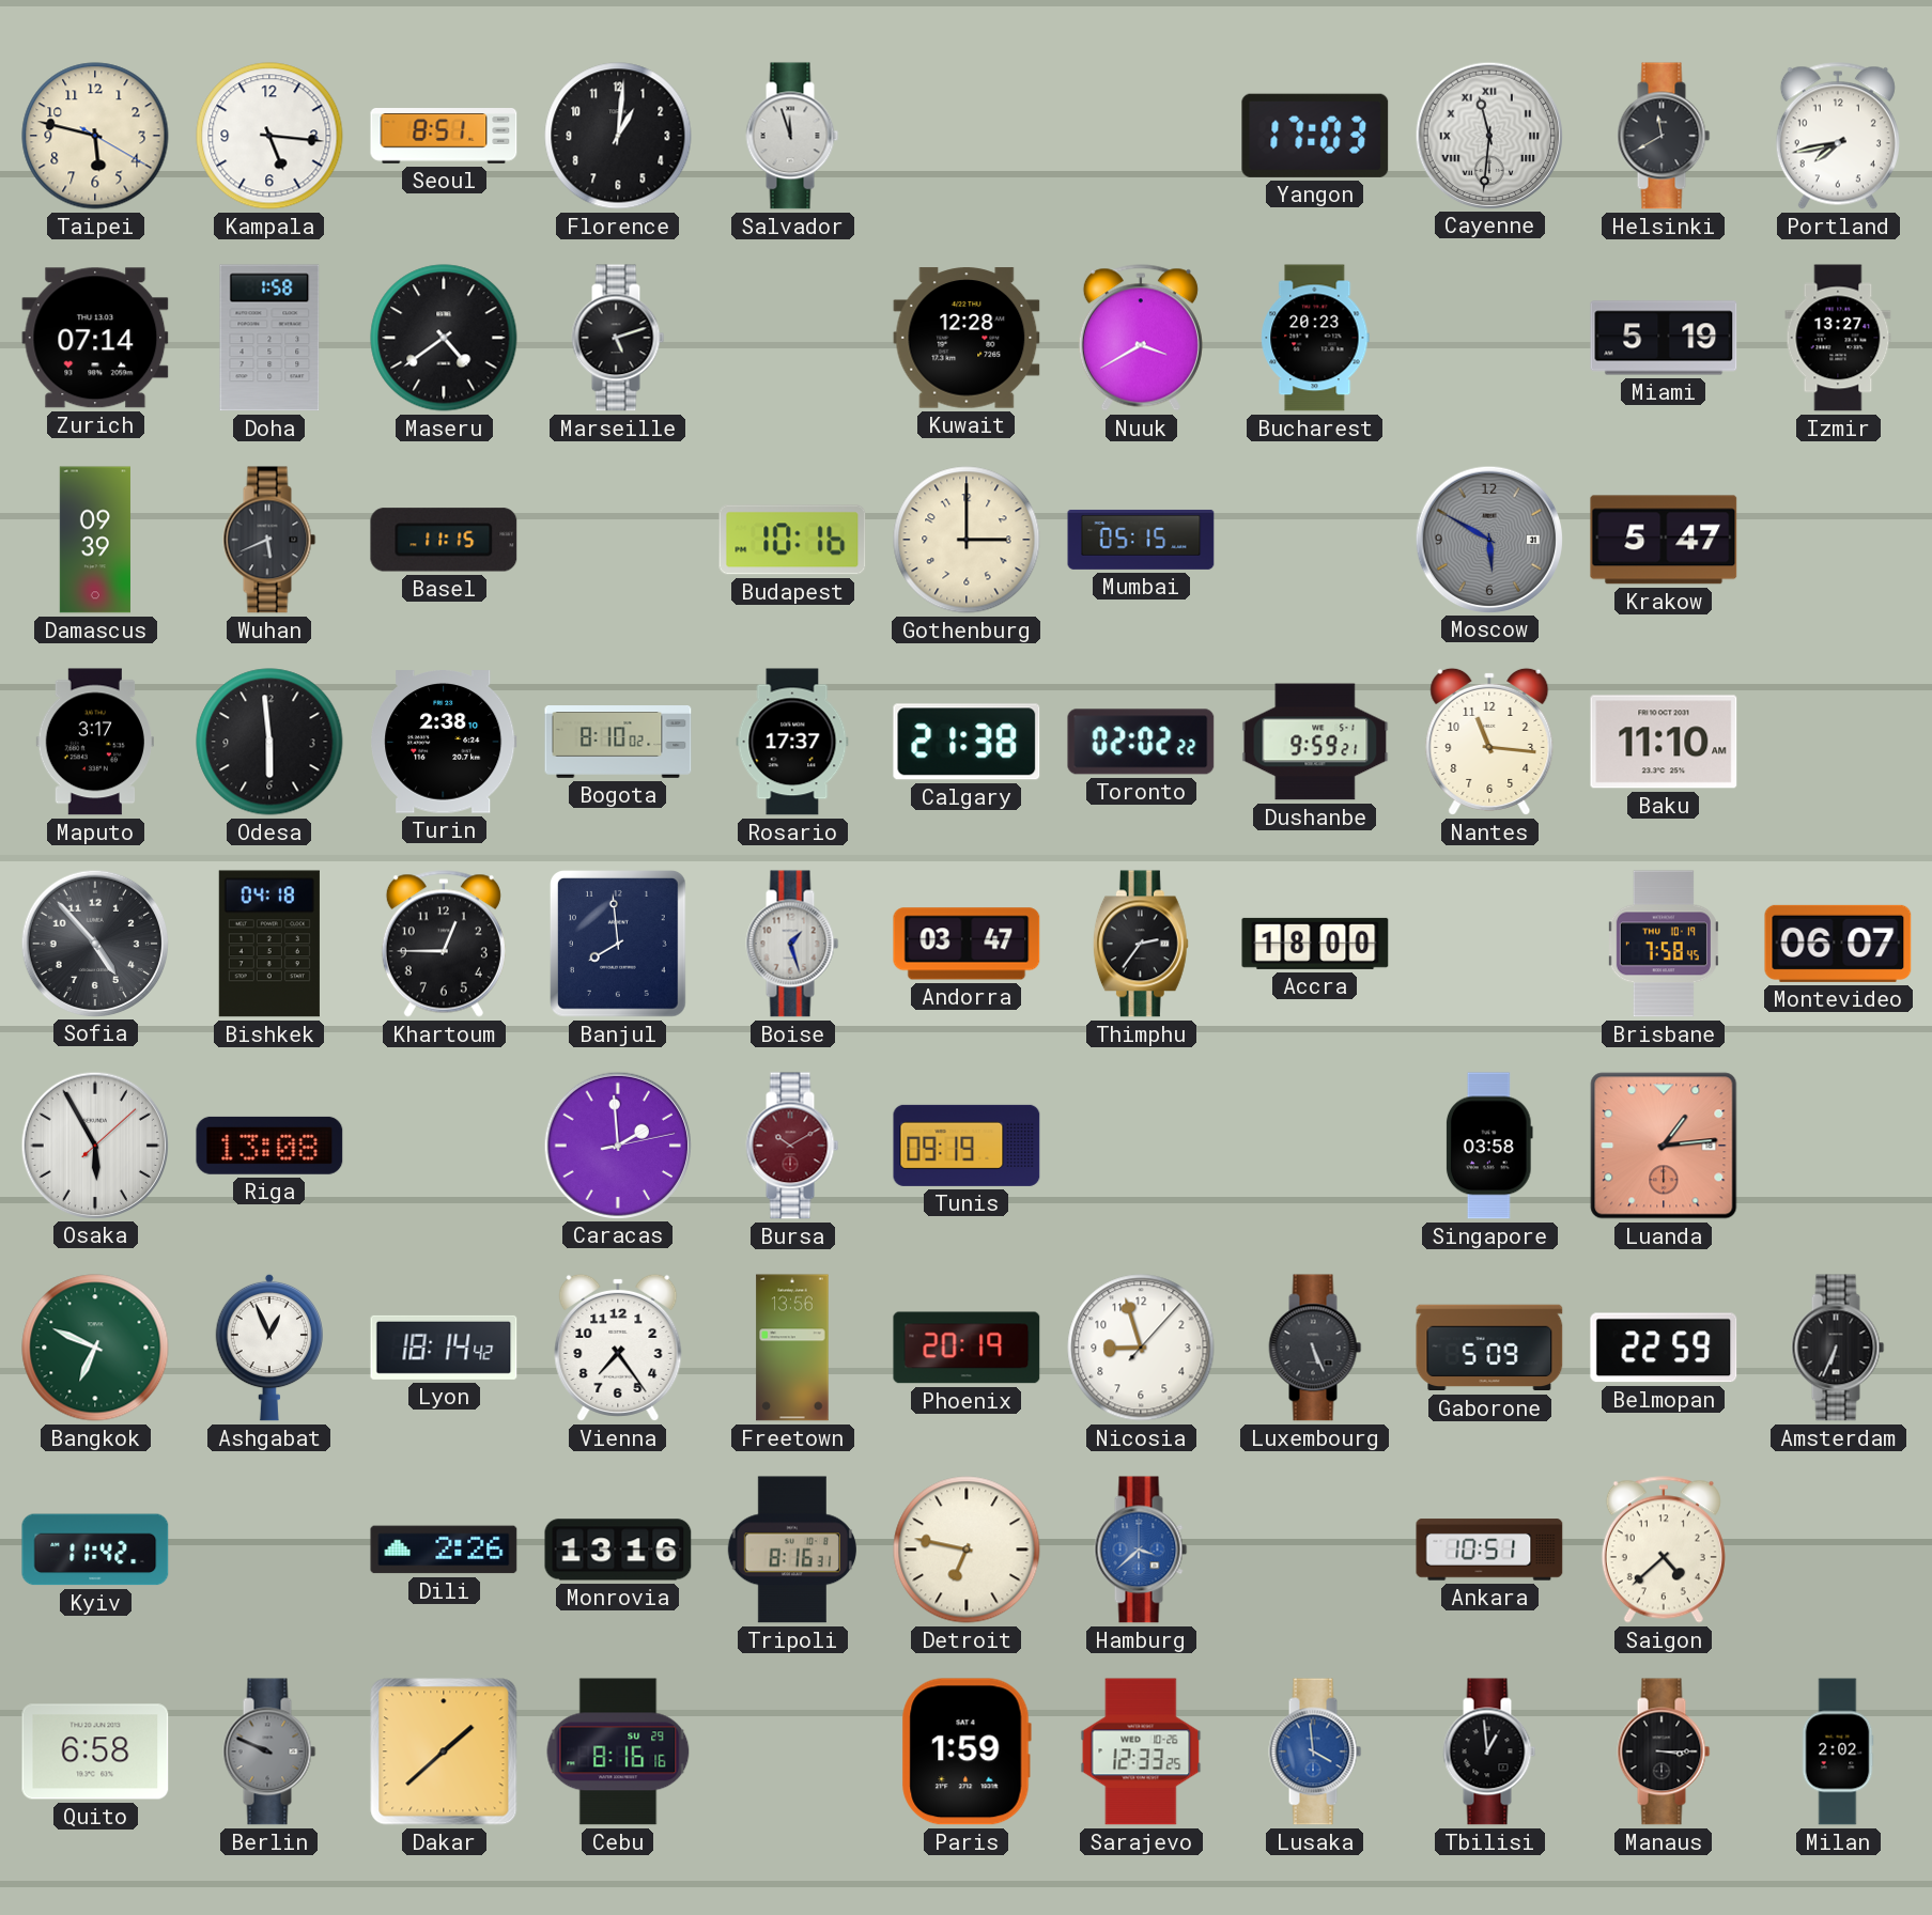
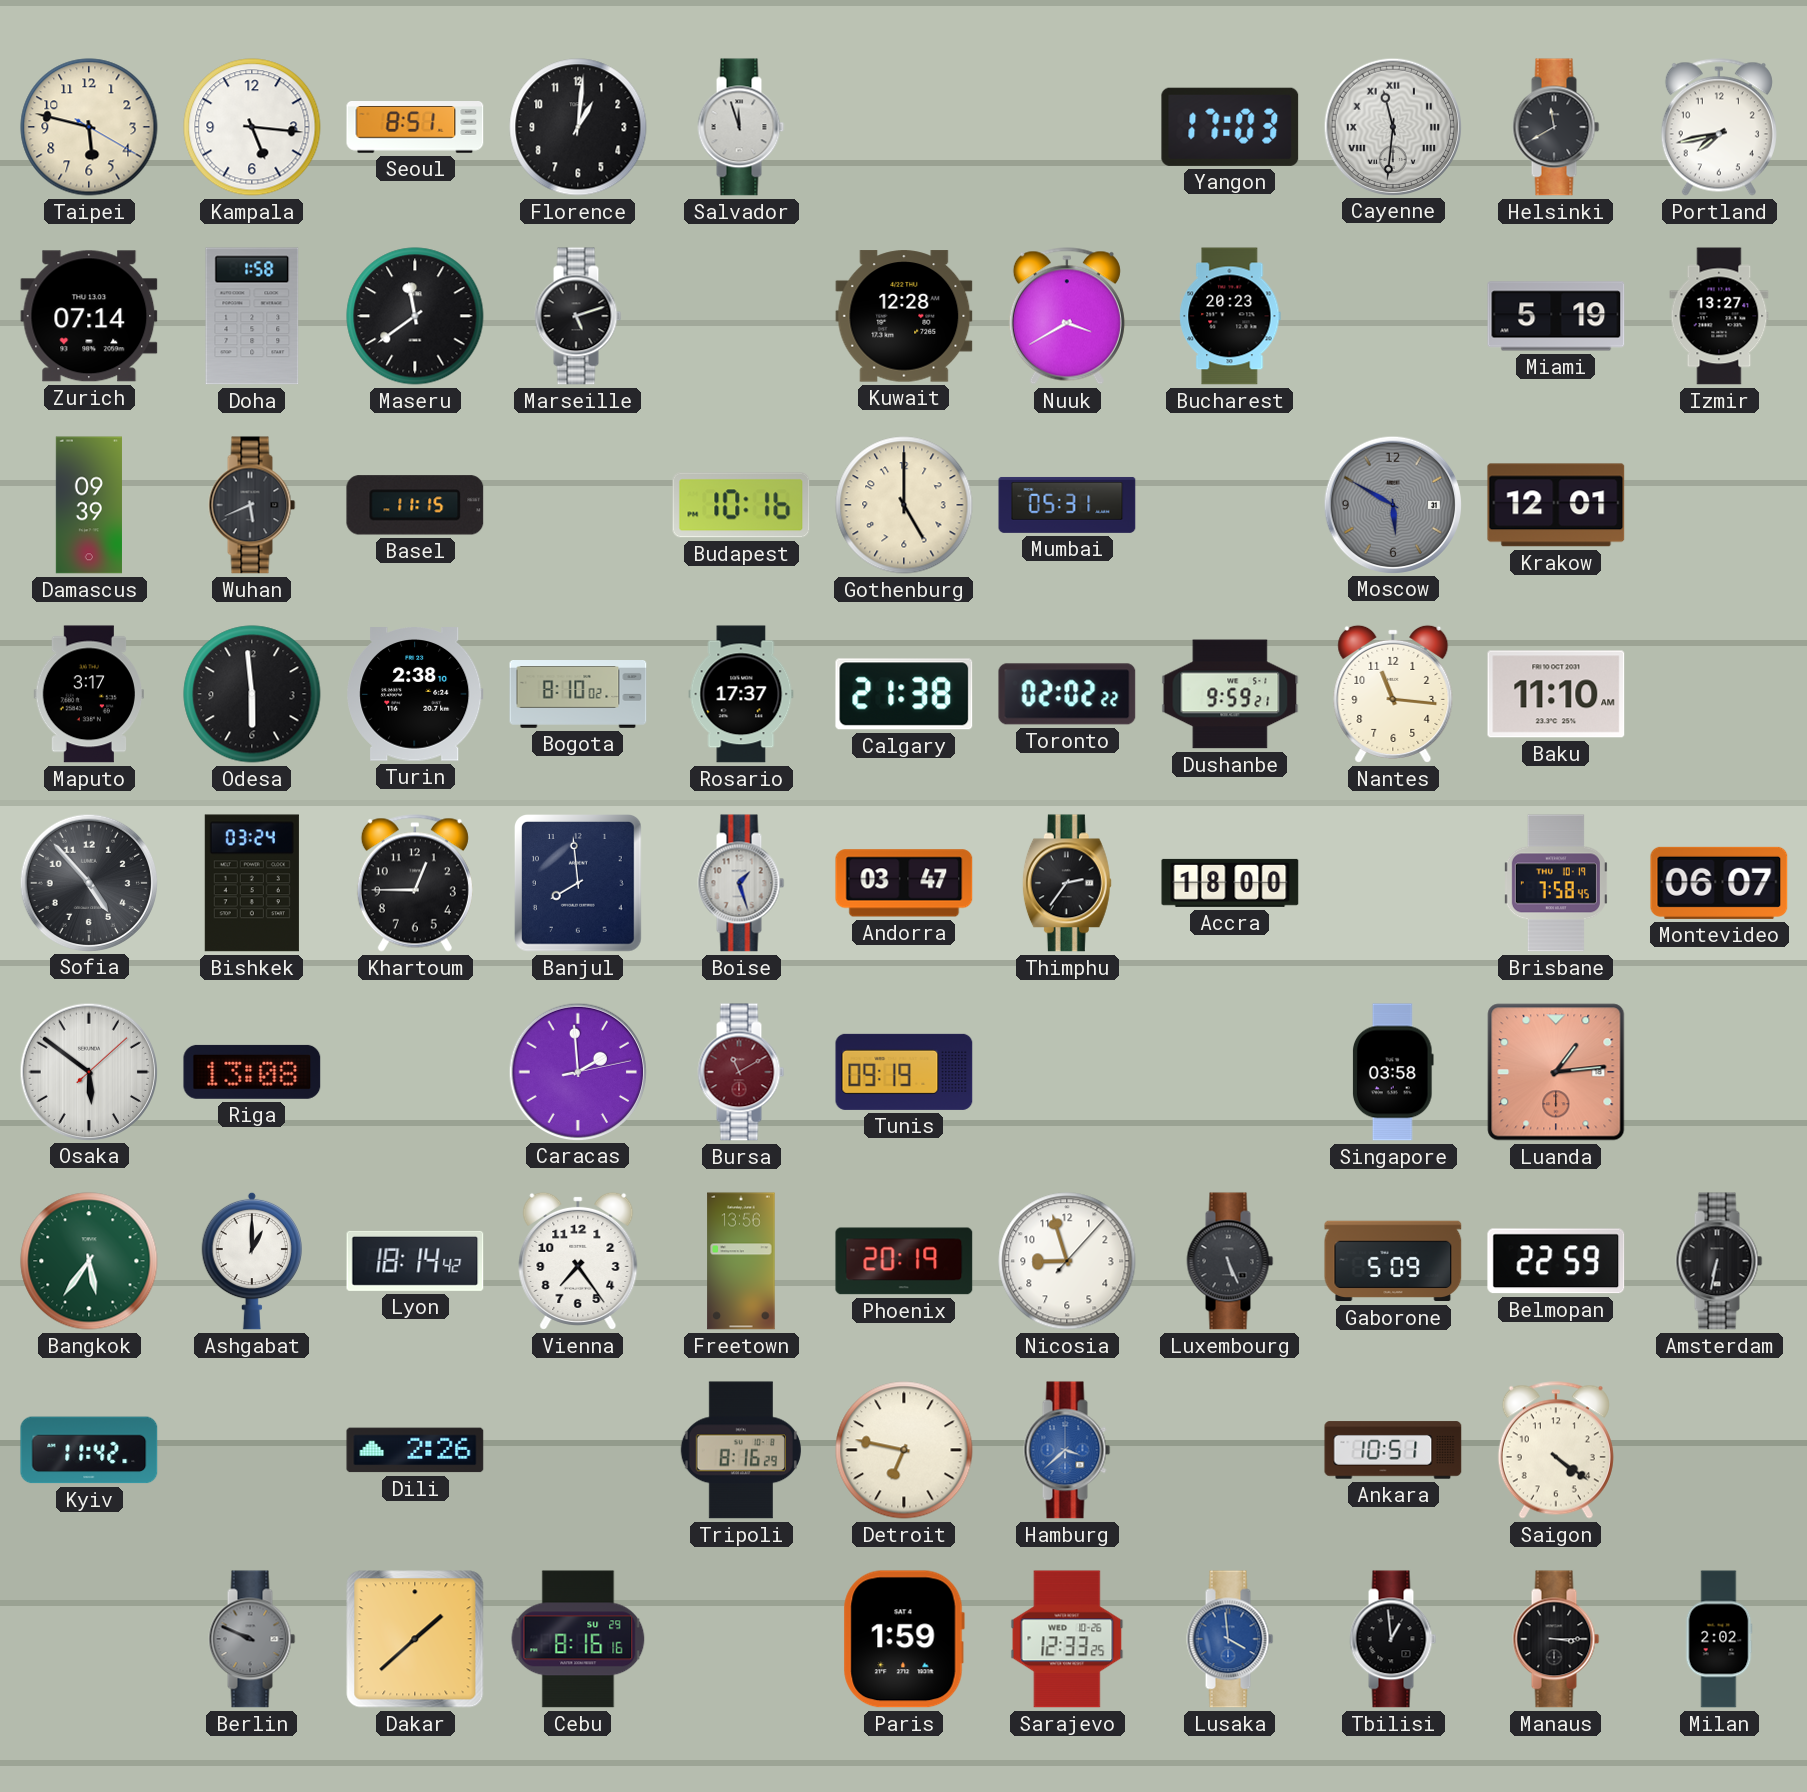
Maseru: 4:39 -> 11:39 (415, 316)
Gothenburg: 3:00 -> 5:00 (904, 505)
Mumbai: 05:15 -> 05:31 (1067, 505)
Krakow: 5:47 -> 12:01 (1556, 505)
Bishkek: 04:18 -> 03:24 (252, 883)
Osaka: 5:55 -> 5:51 (88, 1071)
Bursa: 10:10 -> 11:10 (741, 1072)
Bangkok: 6:49 -> 5:36 (89, 1261)
Ashgabat: 12:56 -> 1:00 (251, 1261)
Amsterdam: 6:34 -> 6:32 (1719, 1261)
Monrovia: 13:16 -> none (618, 1550)
Tripoli: 8:16:31 -> 8:16:29 (741, 1450)
Saigon: 4:38 -> 4:21 (1556, 1450)
Quito: 6:58 -> none (95, 1751)
